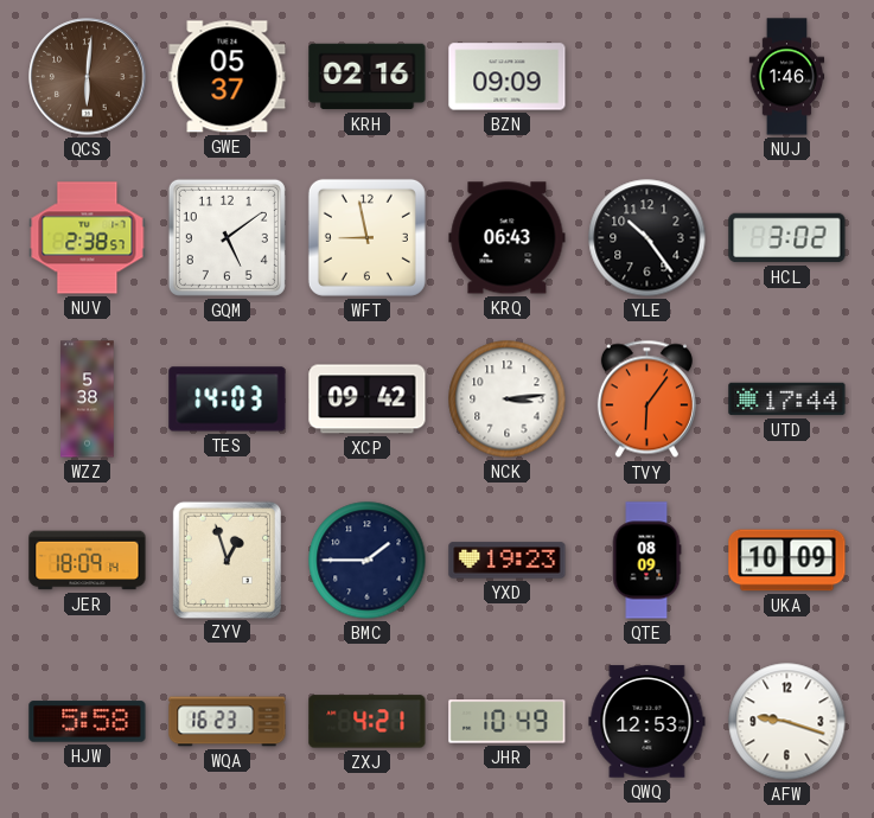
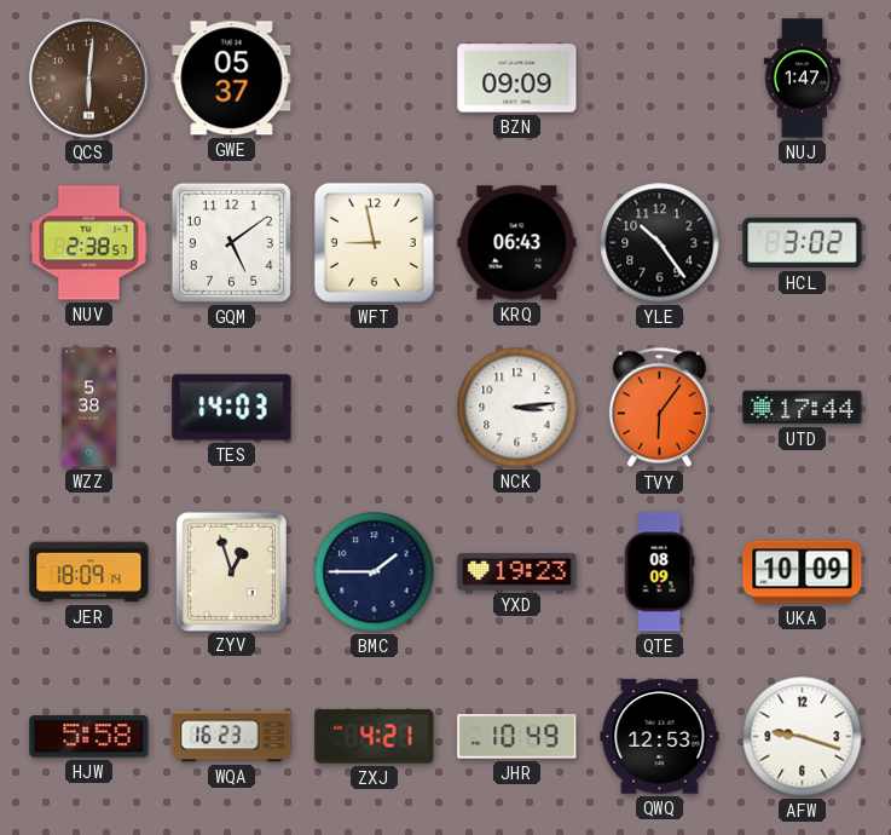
KRH: 02:16 -> none (368, 77)
NUJ: 1:46 -> 1:47 (803, 79)
XCP: 09:42 -> none (368, 400)
